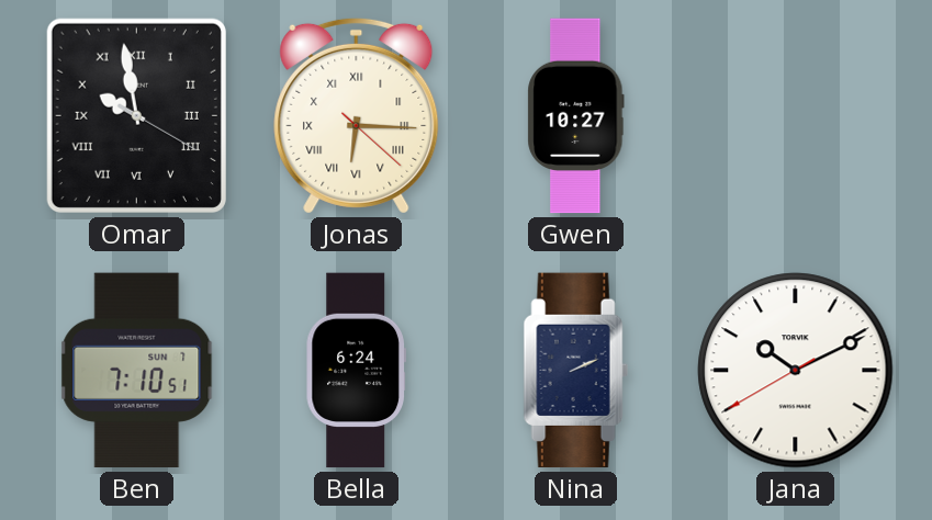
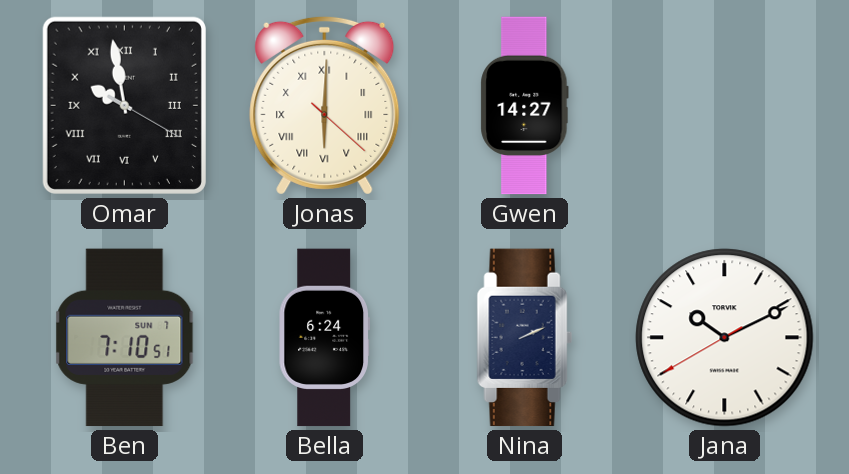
Jonas: 6:15 -> 6:00 (325, 105)
Gwen: 10:27 -> 14:27 (525, 106)
